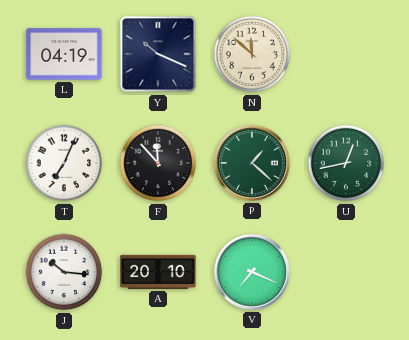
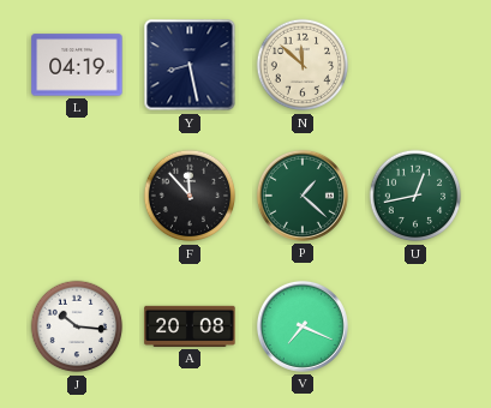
Y: 10:19 -> 8:28 (190, 65)
T: 7:04 -> none (64, 163)
A: 20:10 -> 20:08 (190, 326)
